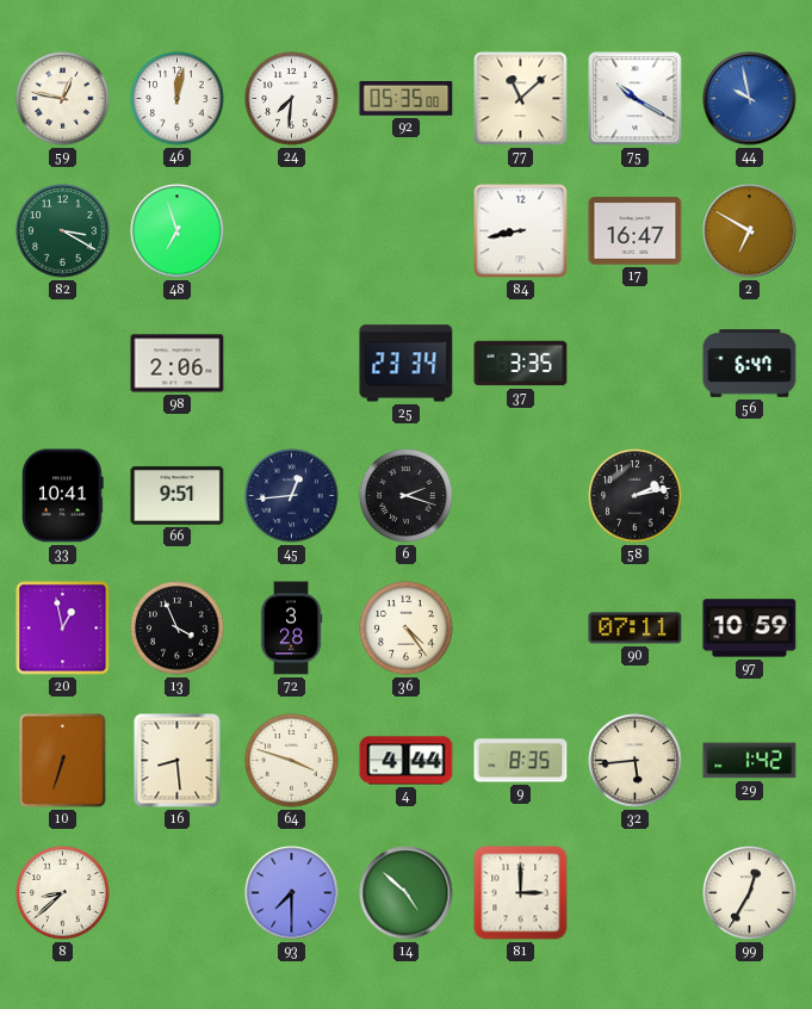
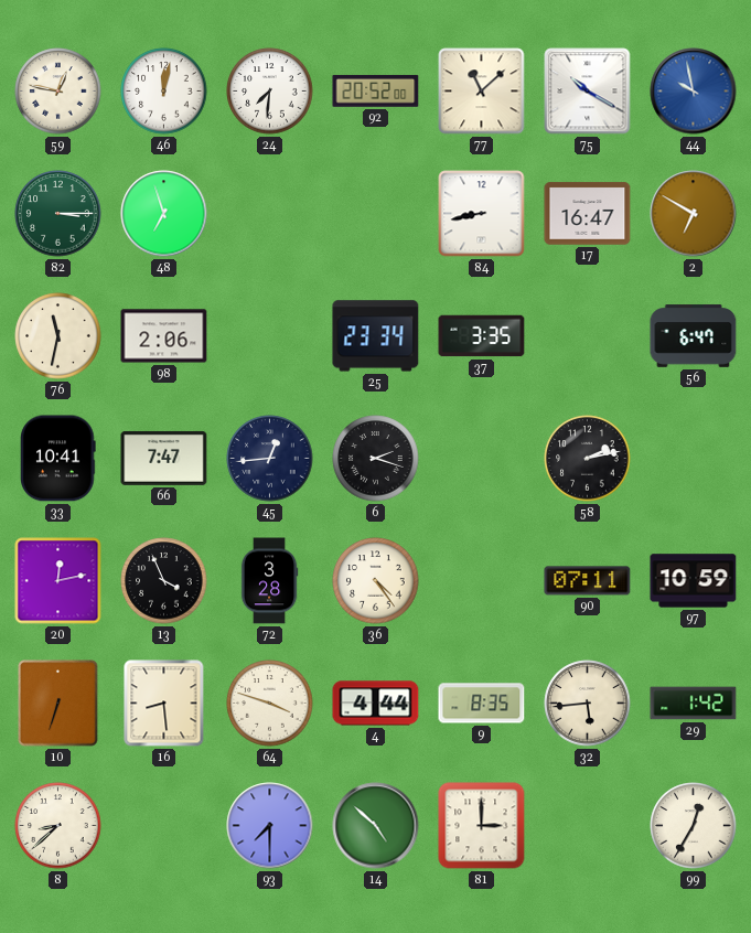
92: 05:35 -> 20:52 (376, 90)
82: 3:20 -> 3:15 (58, 214)
76: none -> 11:32 (58, 336)
66: 9:51 -> 7:47 (164, 458)
20: 12:58 -> 12:13 (58, 581)
